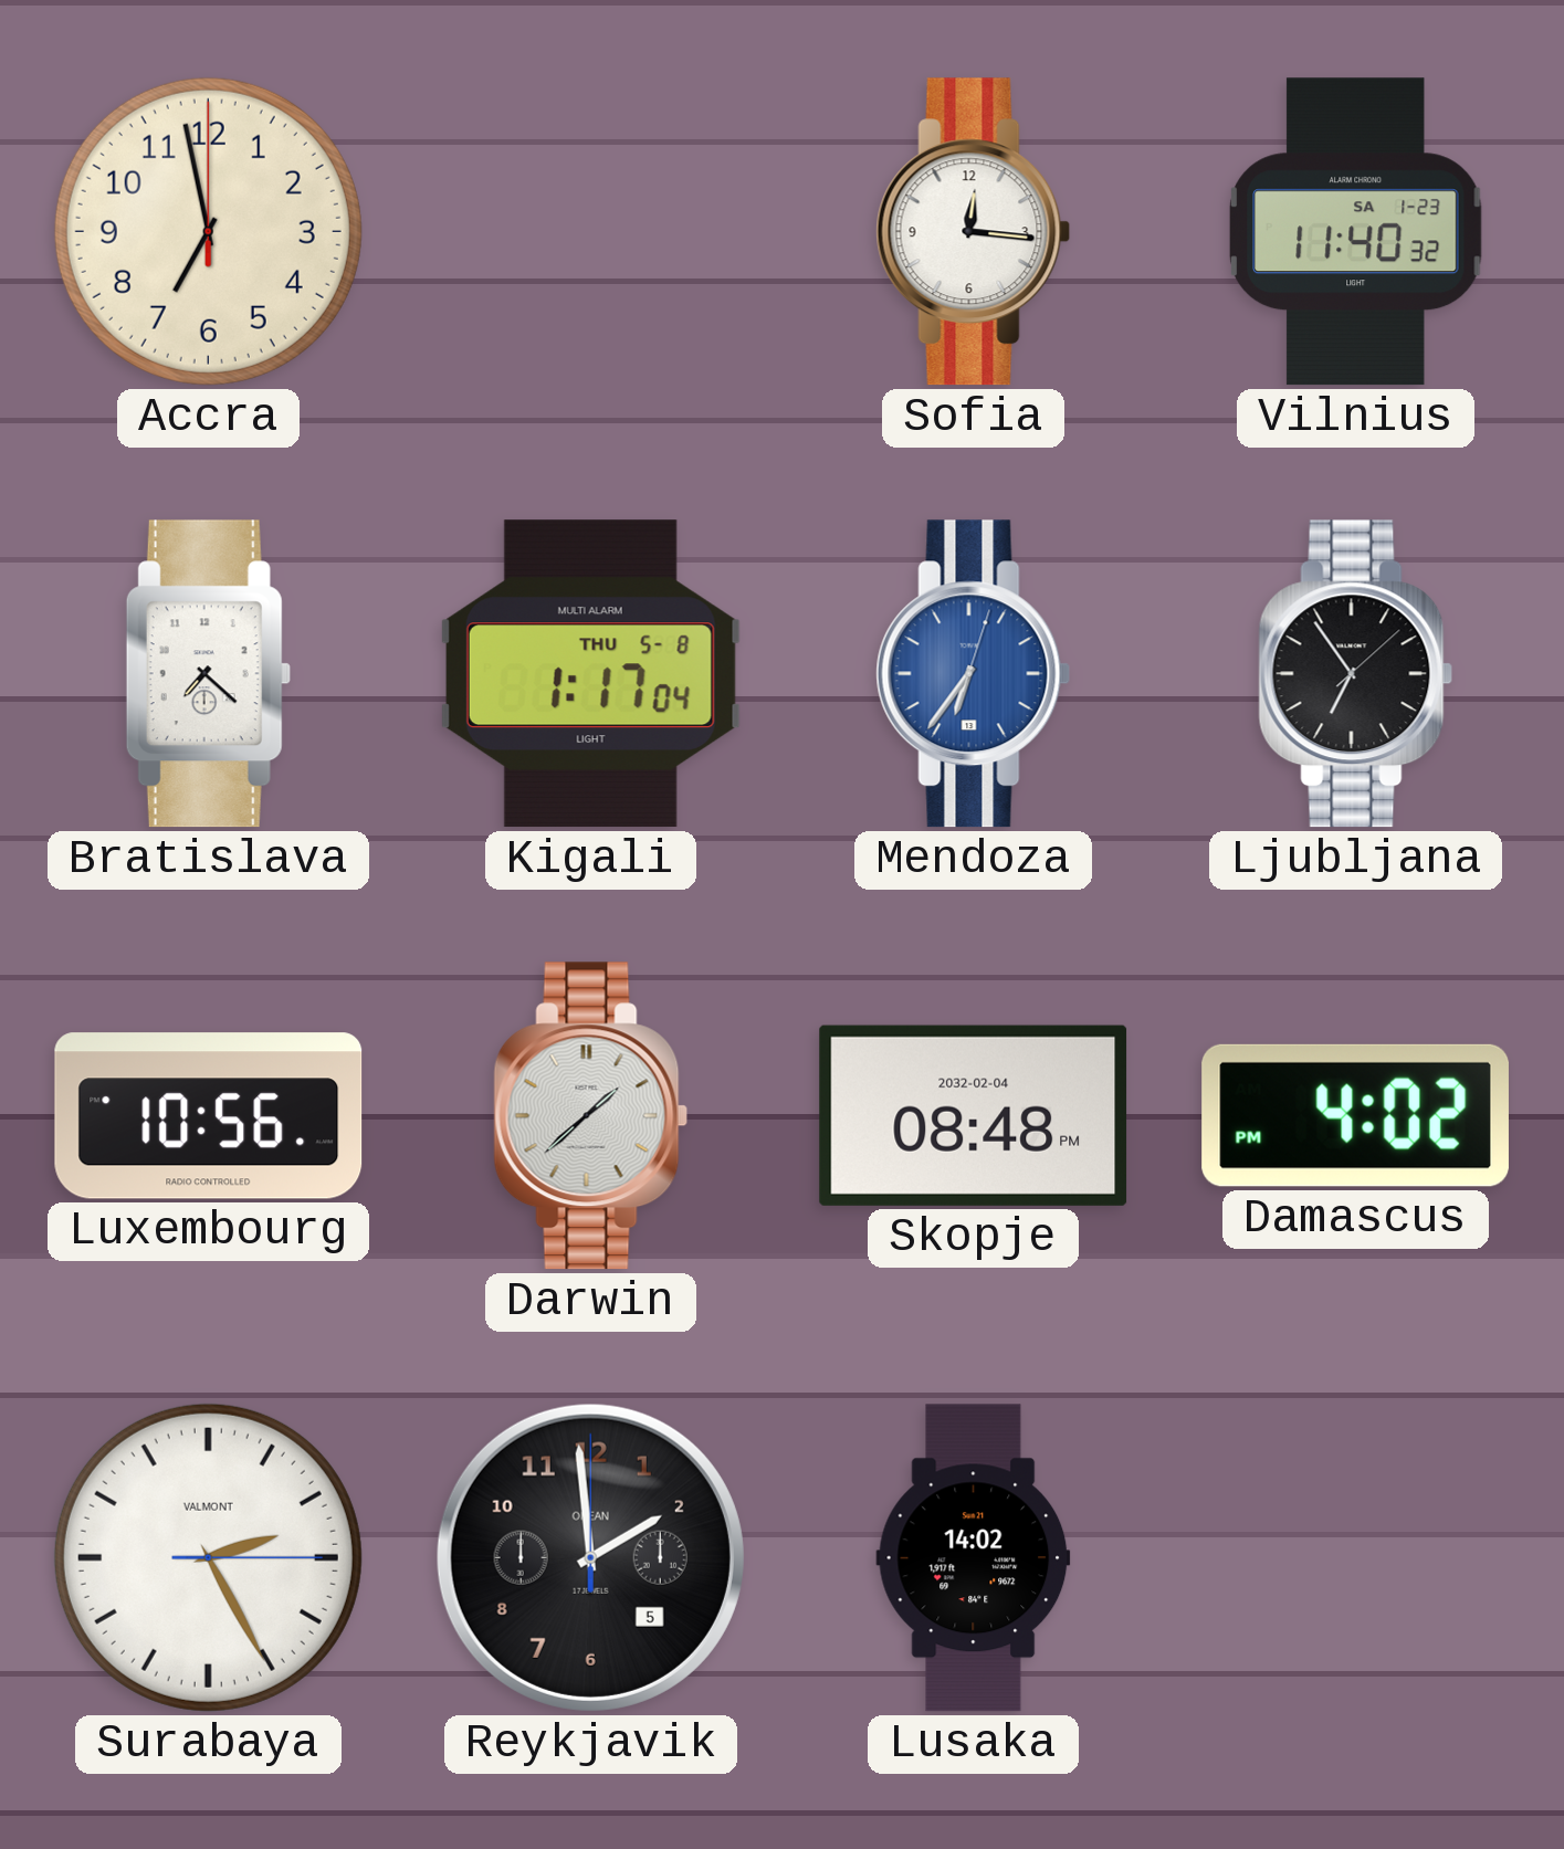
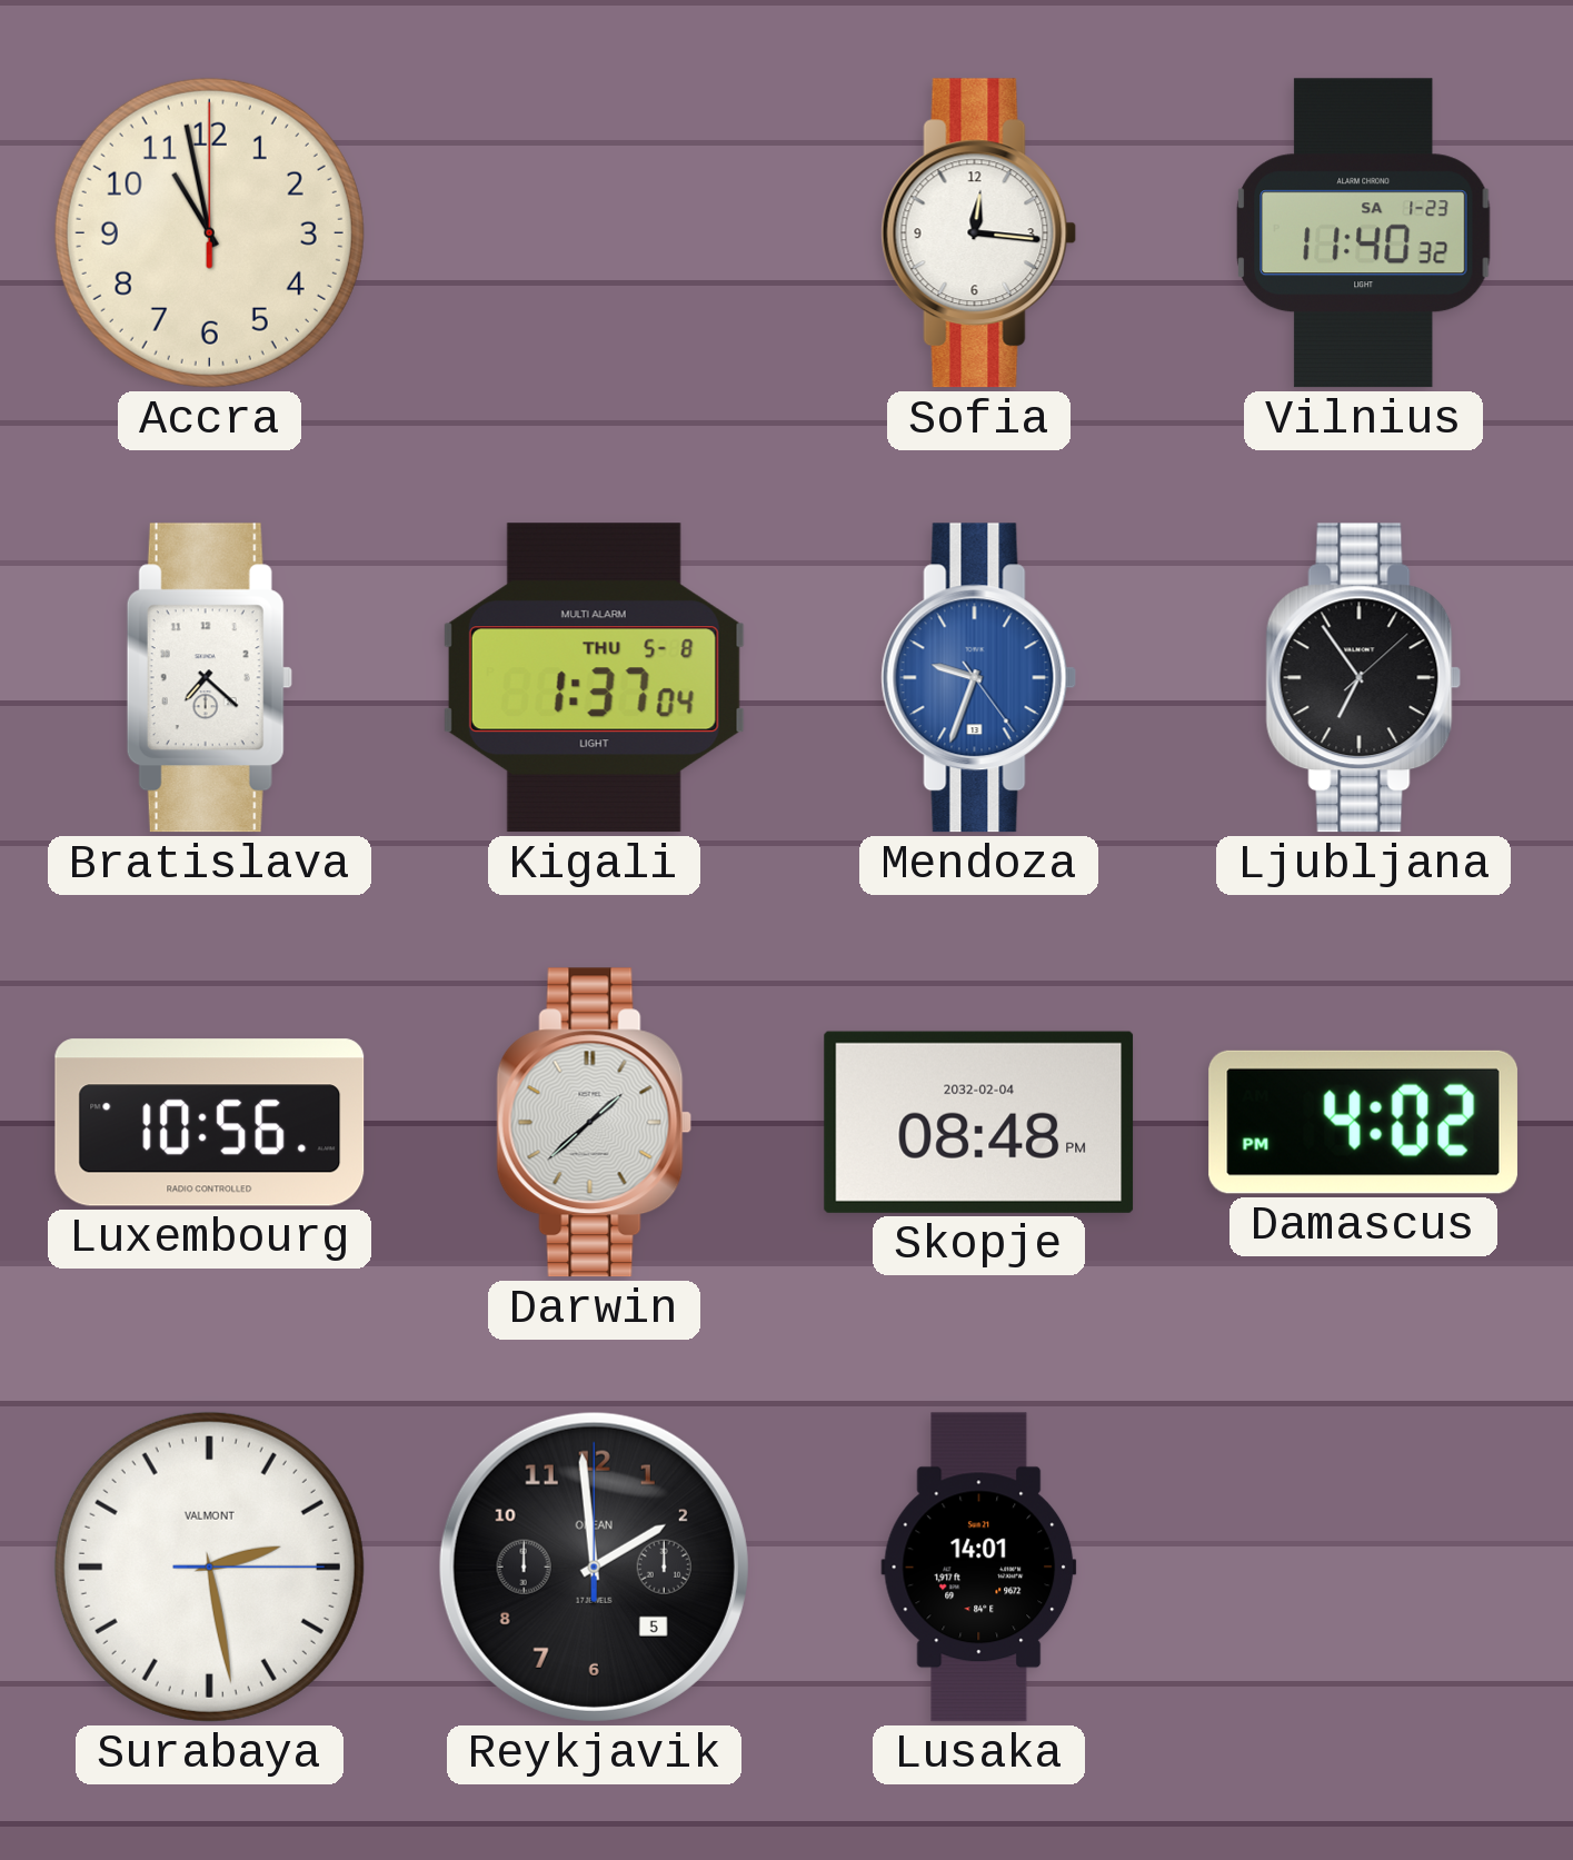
Accra: 6:58 -> 10:58 (209, 232)
Kigali: 1:17 -> 1:37 (594, 678)
Mendoza: 6:36 -> 9:33 (979, 678)
Surabaya: 2:25 -> 2:28 (209, 1566)
Lusaka: 14:02 -> 14:01 (979, 1568)
